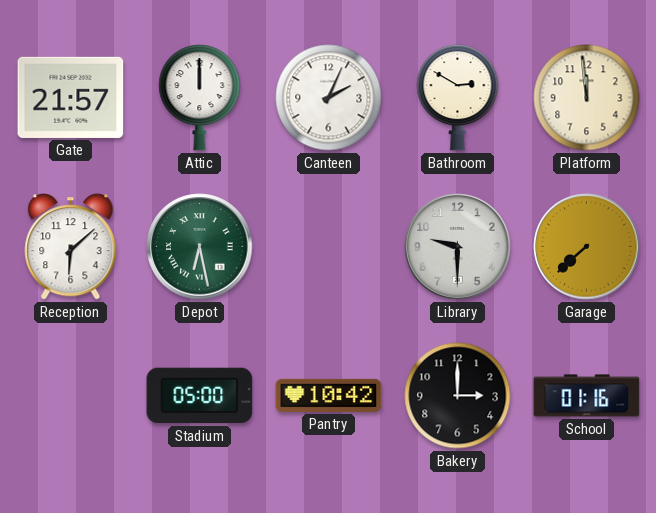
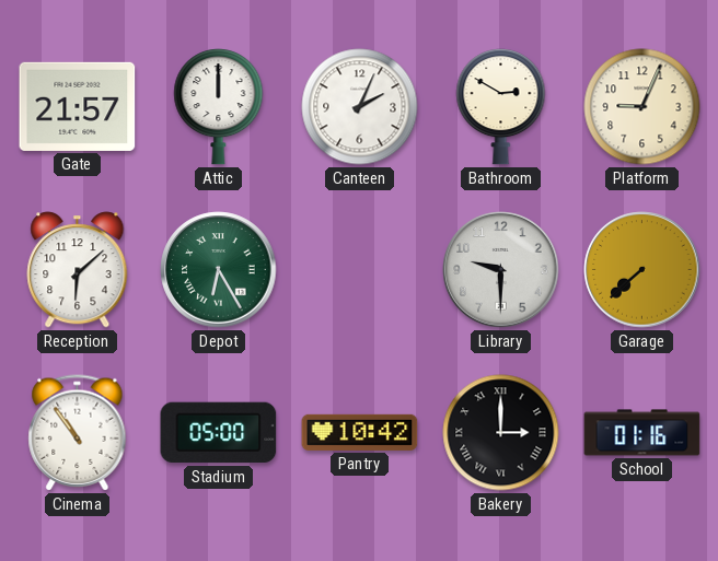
Platform: 11:59 -> 9:04 (642, 107)
Depot: 6:28 -> 6:25 (219, 270)
Cinema: none -> 10:54 (78, 433)
Bakery numerals: Arabic -> Roman (501, 433)
